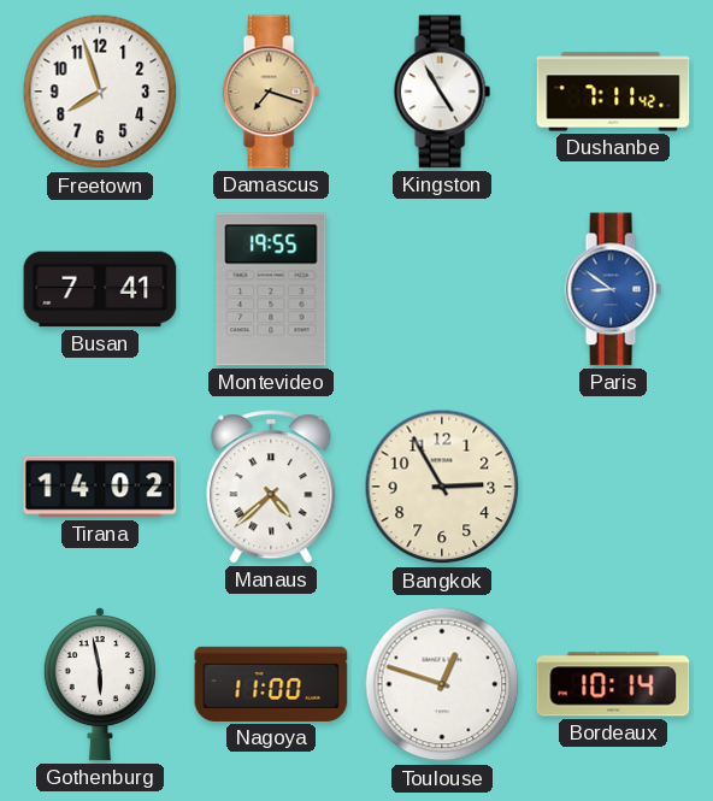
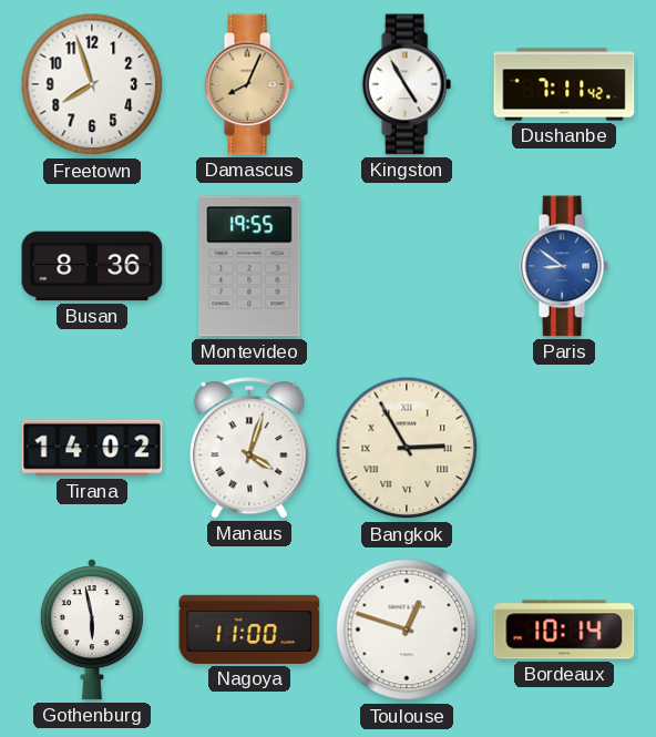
Damascus: 7:18 -> 8:04 (249, 84)
Busan: 7:41 -> 8:36 (92, 266)
Manaus: 4:38 -> 4:03 (249, 448)
Bangkok numerals: Arabic -> Roman (407, 448)
